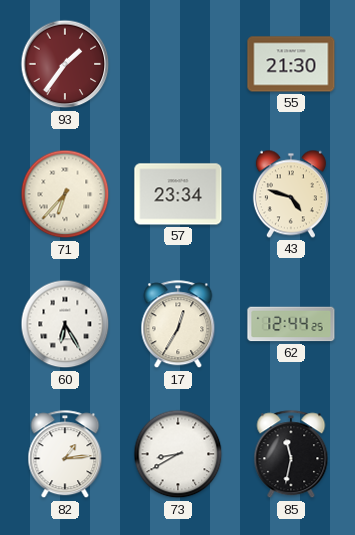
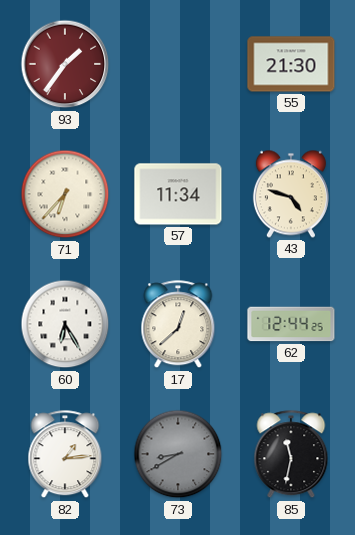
57: 23:34 -> 11:34 (178, 194)
17: 12:35 -> 12:38 (178, 325)
73 dial: white -> grey (178, 454)
